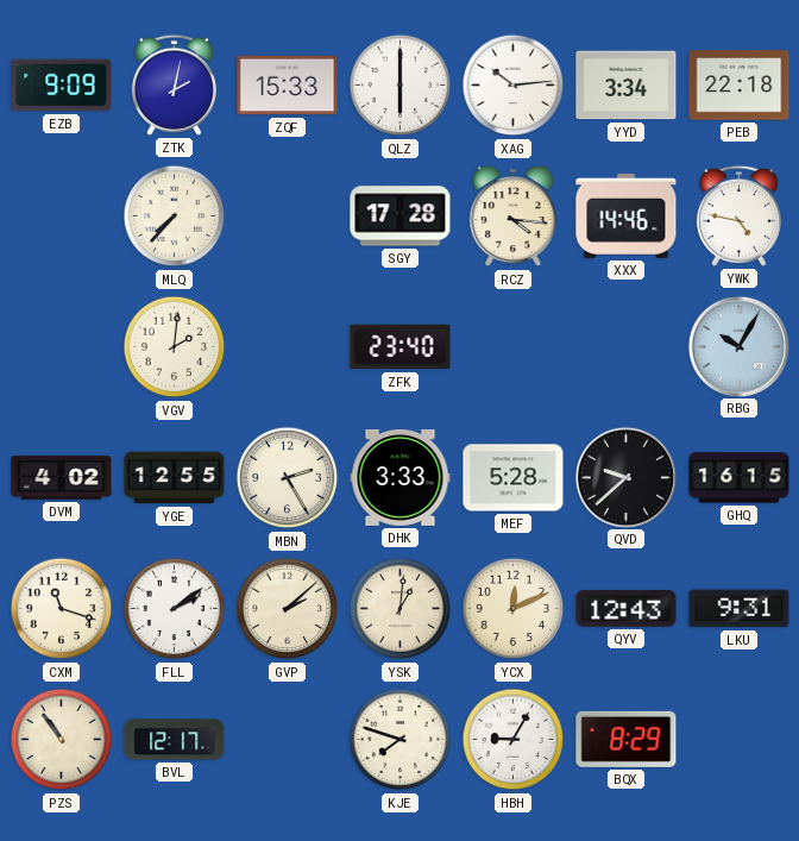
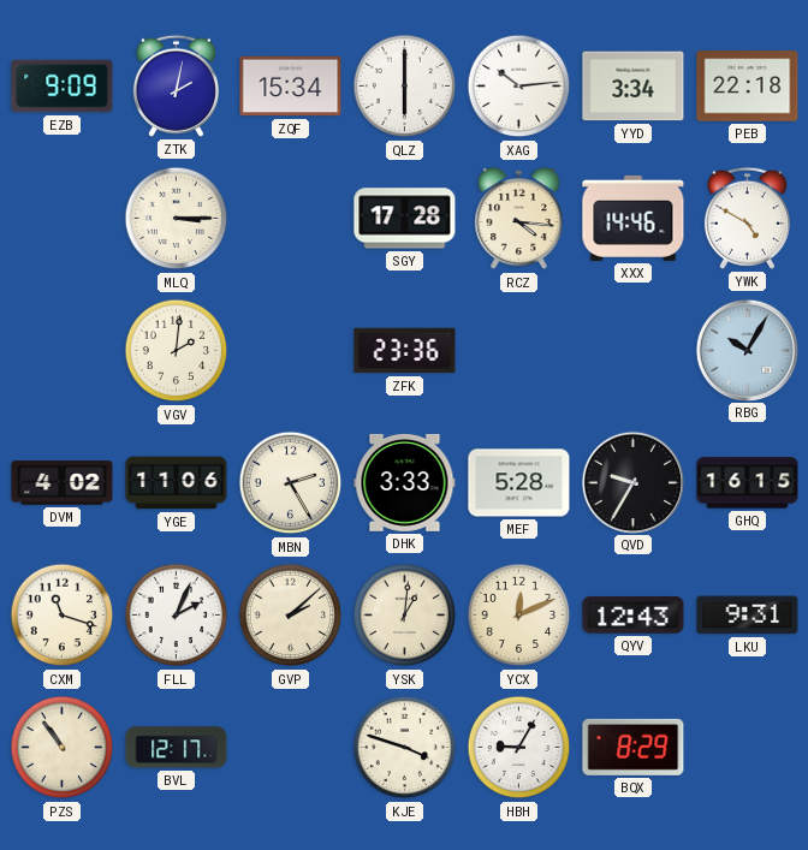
ZQF: 15:33 -> 15:34 (291, 87)
MLQ: 7:37 -> 3:15 (177, 219)
YWK: 4:47 -> 4:50 (747, 218)
ZFK: 23:40 -> 23:36 (405, 351)
YGE: 12:55 -> 11:06 (177, 483)
QVD: 9:38 -> 9:35 (632, 482)
FLL: 2:09 -> 2:04 (177, 616)
KJE: 7:48 -> 3:48 (405, 748)
